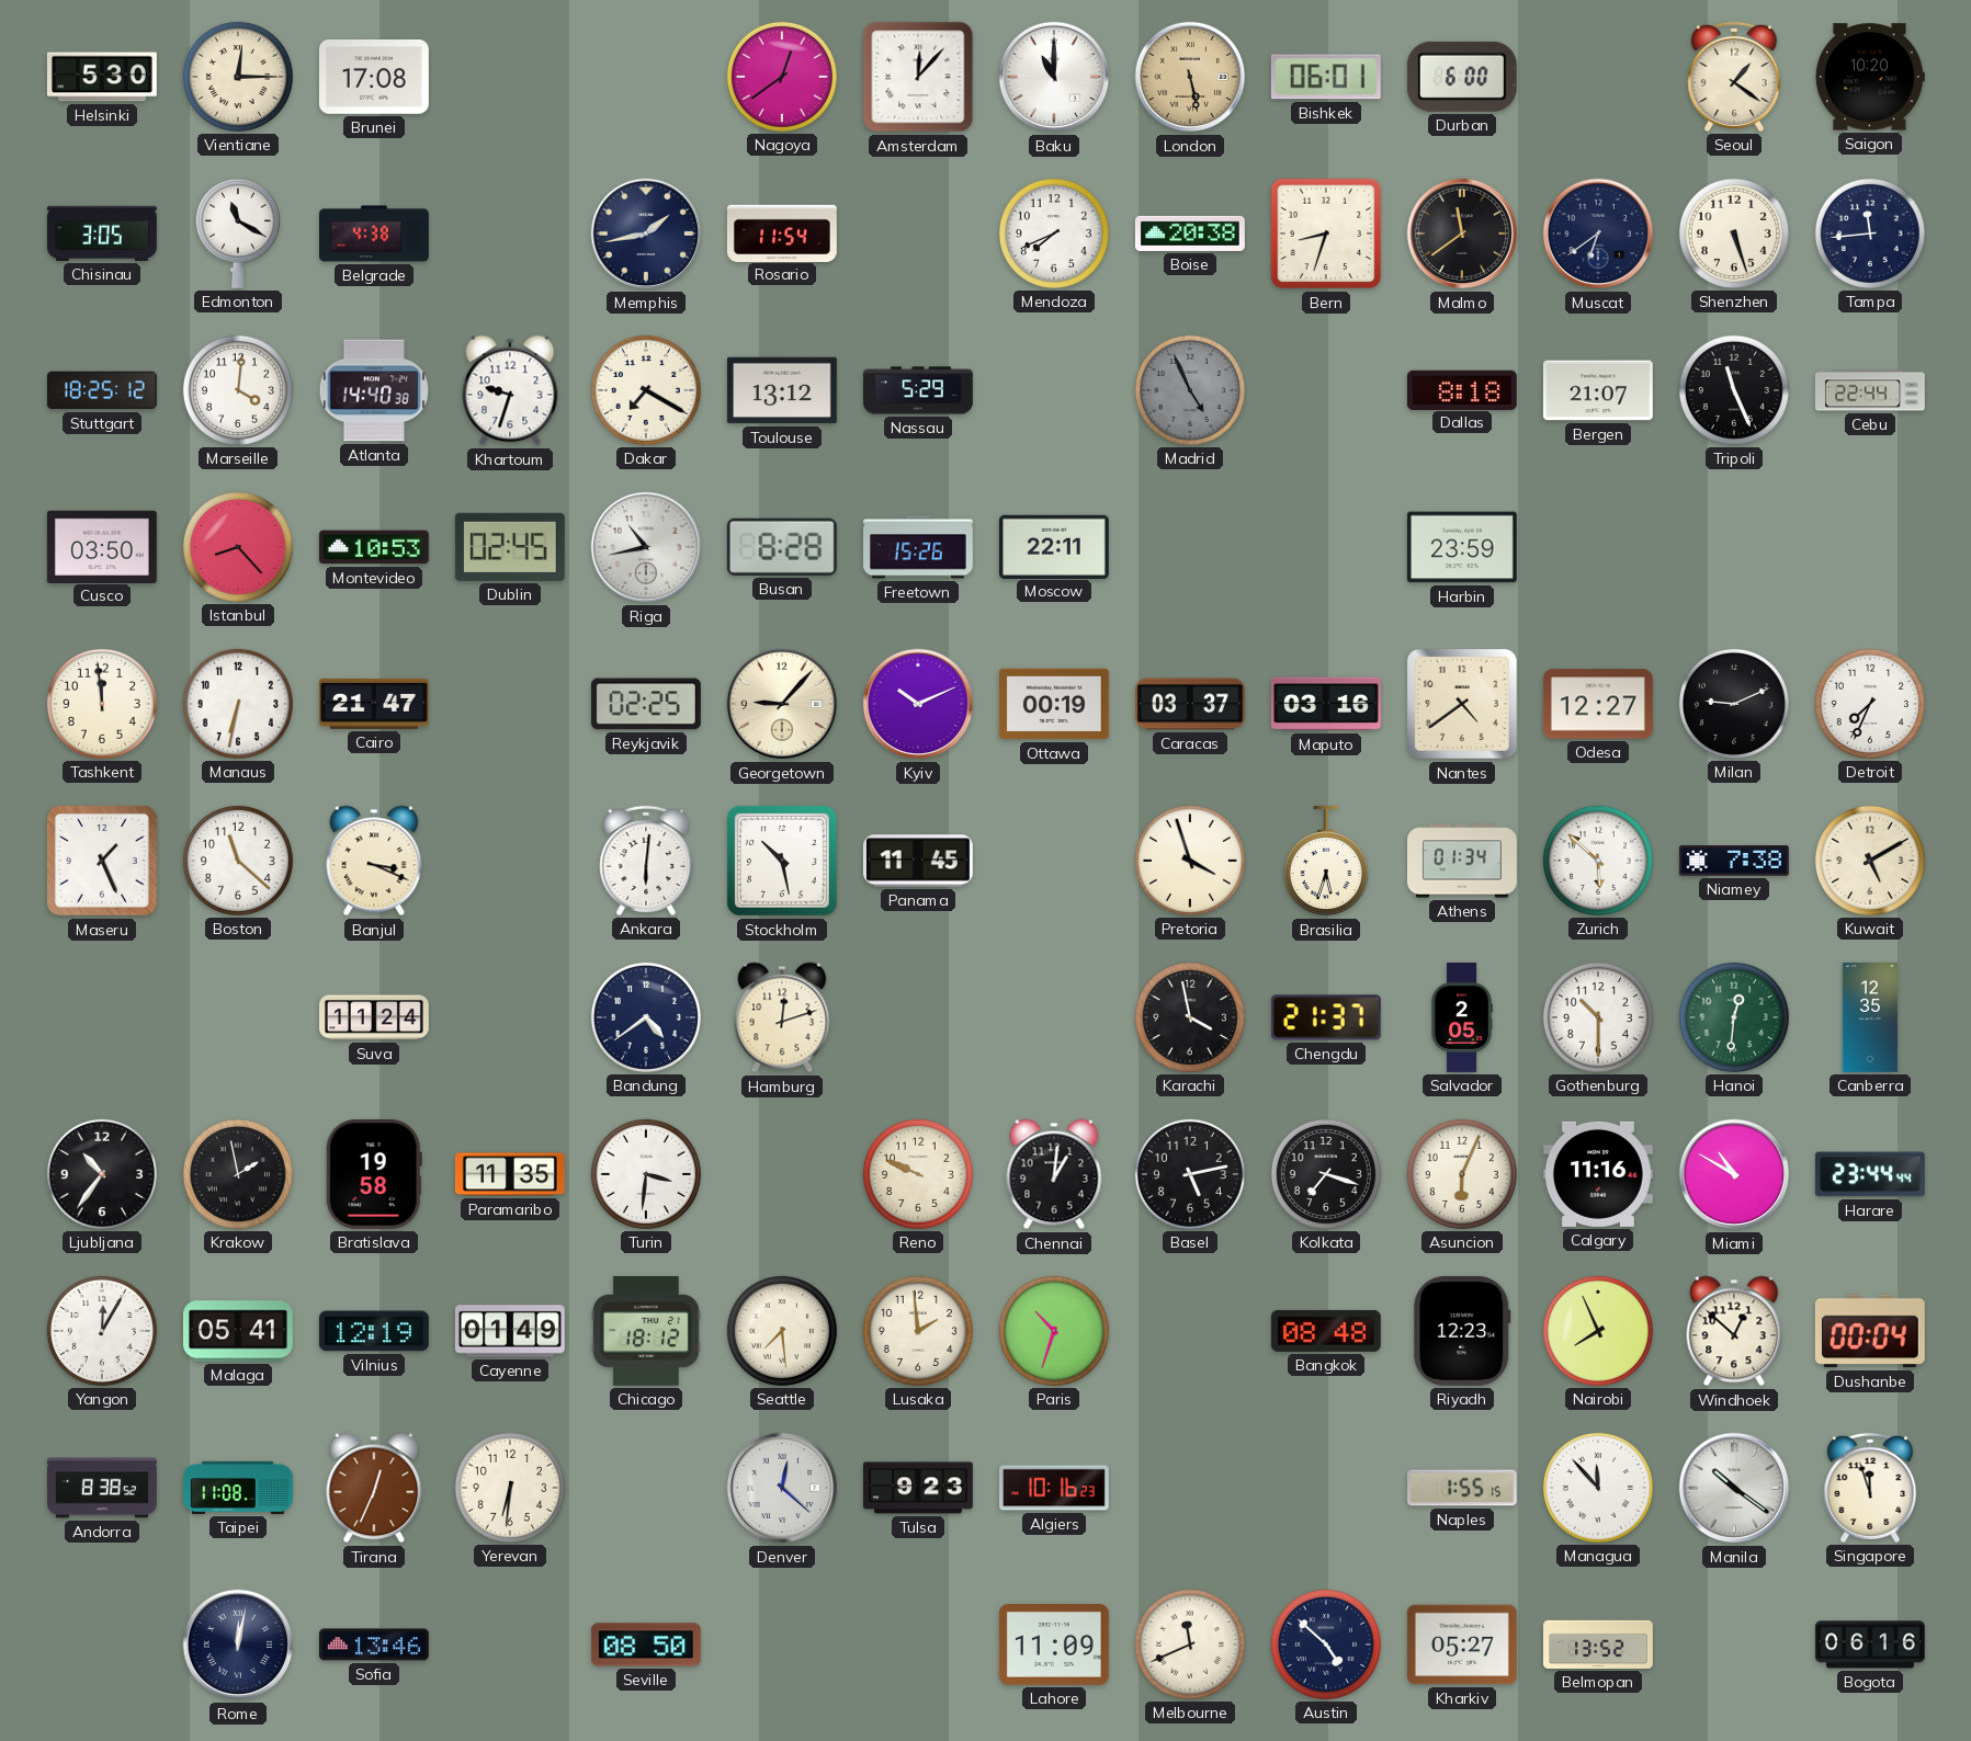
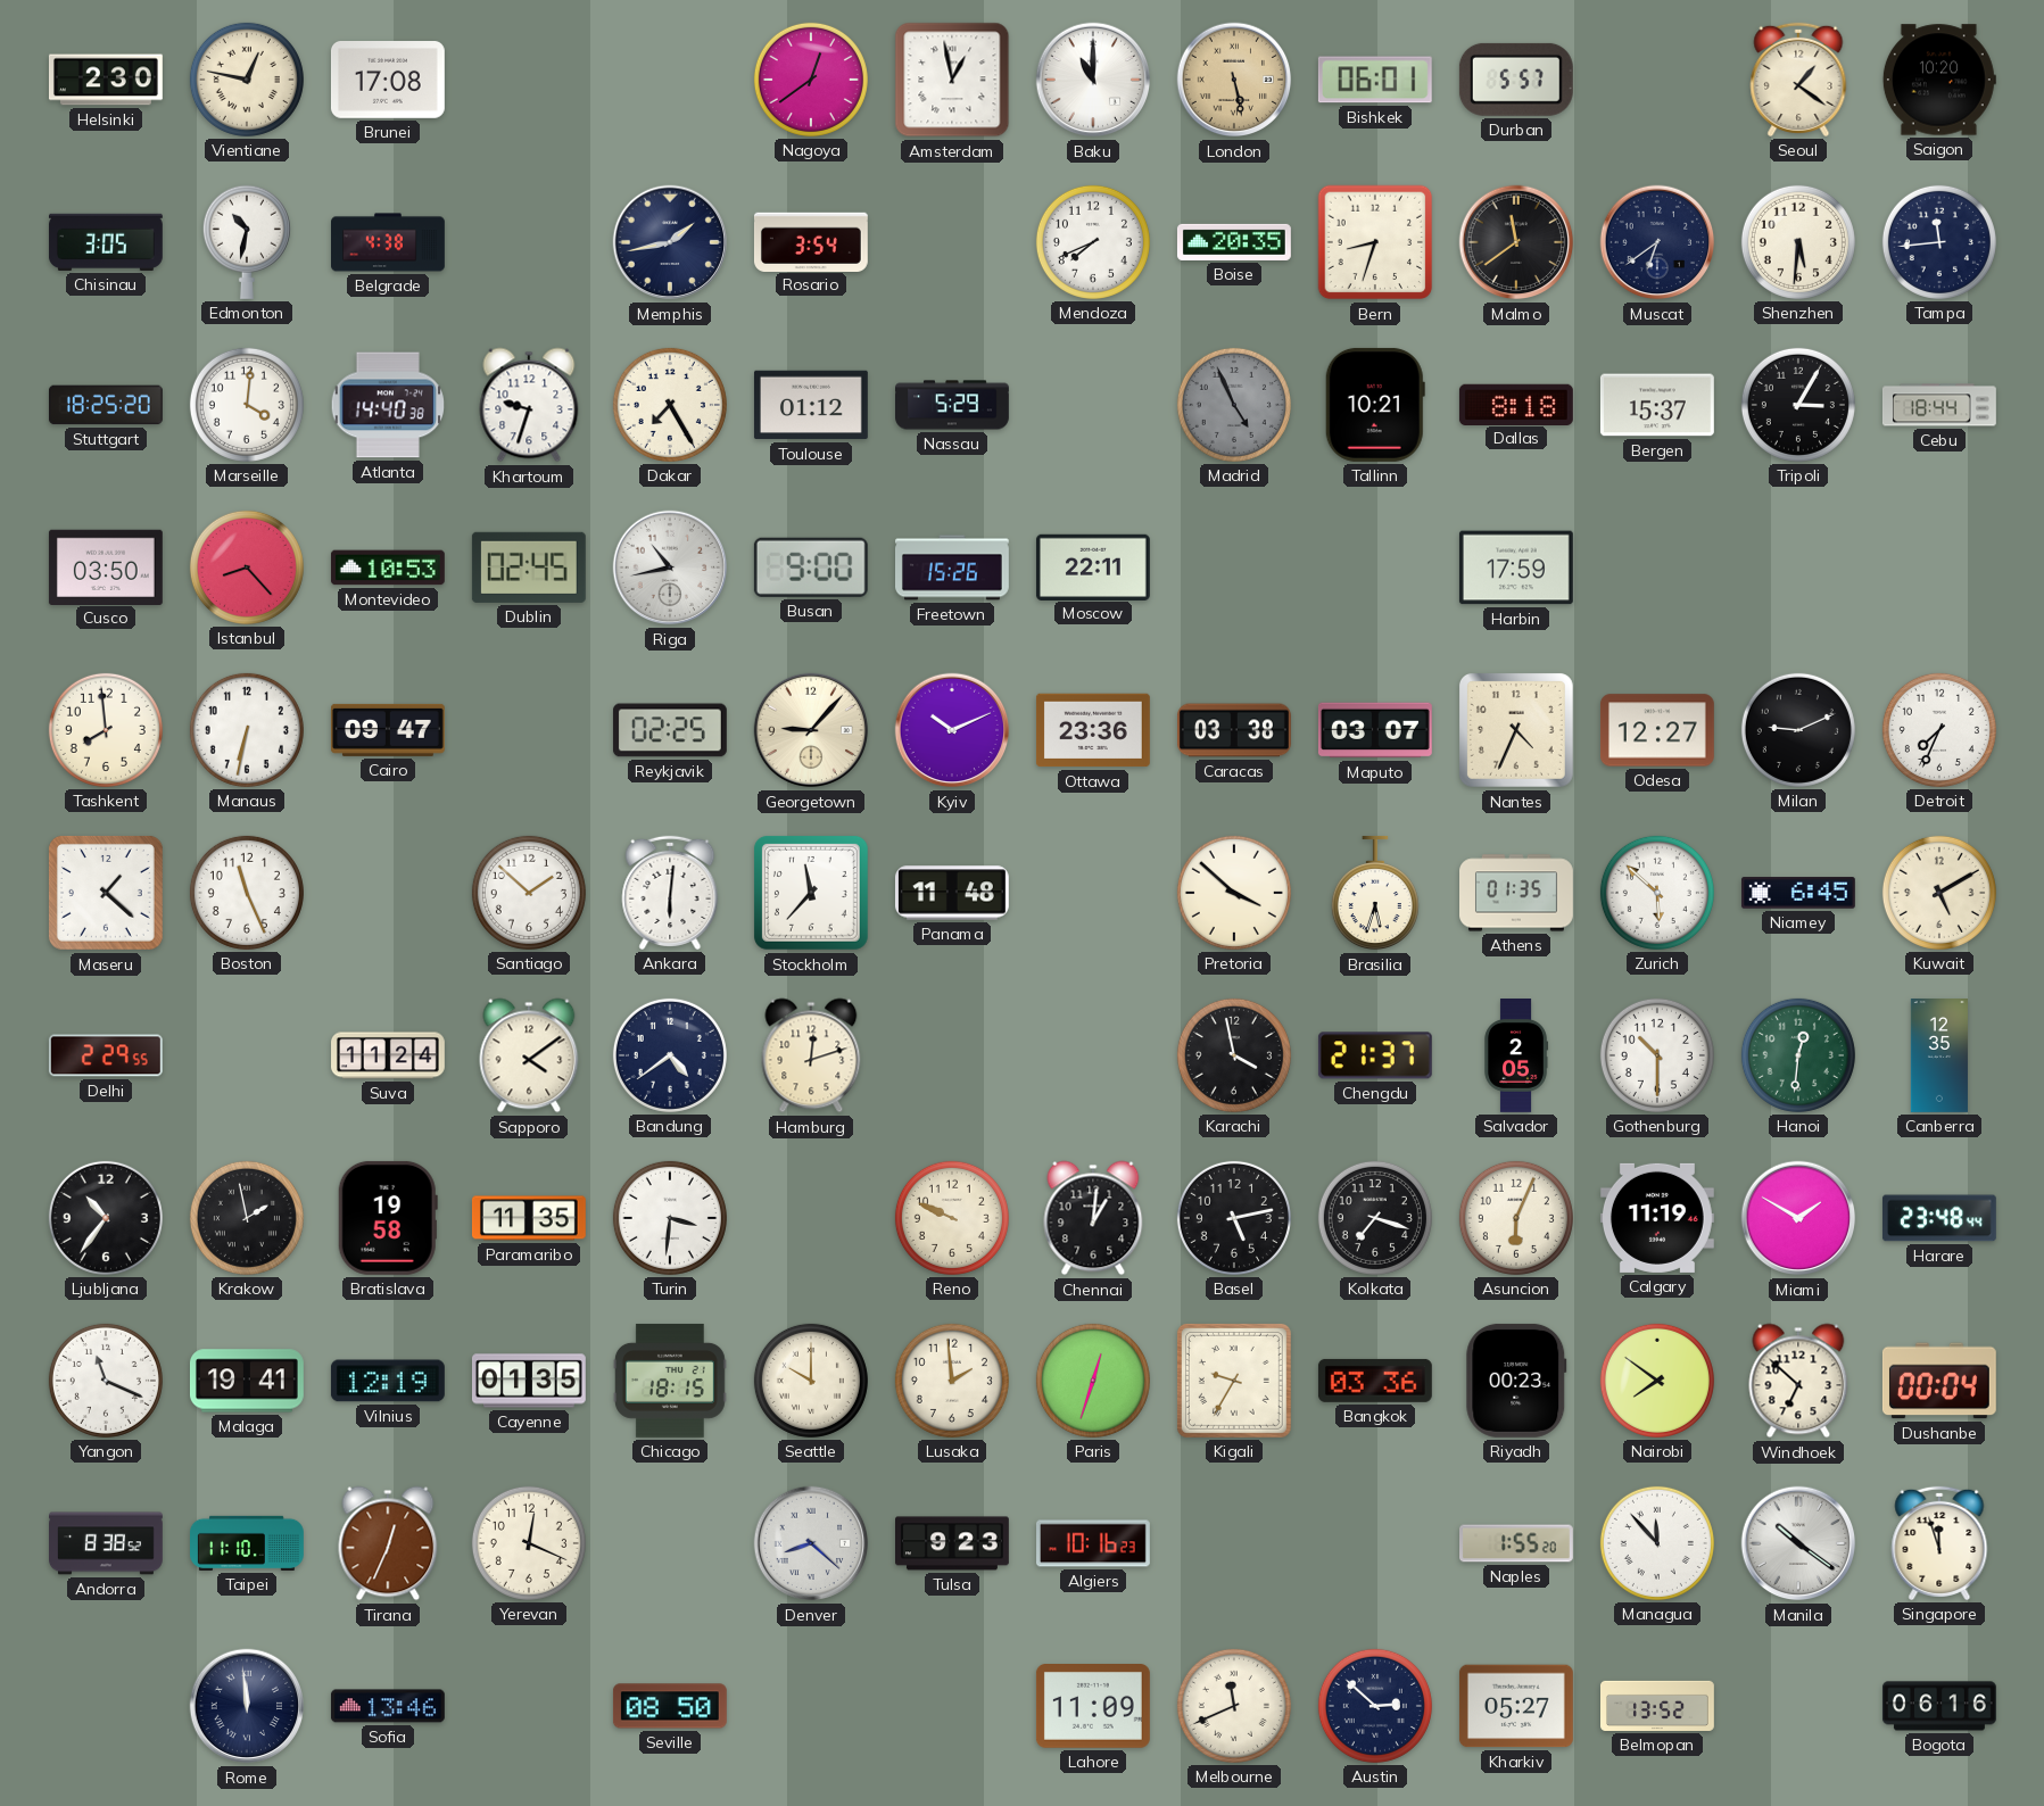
Helsinki: 5:30 -> 2:30 (106, 80)
Vientiane: 12:15 -> 12:47 (247, 80)
Amsterdam: 12:07 -> 12:58 (952, 80)
Durban: 6:00 -> 5:57 (1516, 80)
Edmonton: 11:20 -> 10:32 (247, 242)
Rosario: 11:54 -> 3:54 (811, 241)
Boise: 20:38 -> 20:35 (1234, 242)
Shenzhen: 5:27 -> 5:31 (1798, 242)
Stuttgart: 18:25:12 -> 18:25:20 (106, 405)
Dakar: 7:20 -> 7:25 (670, 405)
Toulouse: 13:12 -> 01:12 (811, 405)
Tallinn: none -> 10:21 (1375, 405)
Bergen: 21:07 -> 15:37 (1657, 405)
Tripoli: 11:26 -> 3:05 (1798, 405)
Cebu: 22:44 -> 18:44 (1939, 405)
Busan: 8:28 -> 9:00 (811, 568)
Harbin: 23:59 -> 17:59 (1516, 568)
Tashkent: 11:59 -> 7:59 (106, 730)
Cairo: 21:47 -> 09:47 (388, 730)
Ottawa: 00:19 -> 23:36 (1093, 730)
Caracas: 03:37 -> 03:38 (1235, 730)
Maputo: 03:16 -> 03:07 (1375, 730)
Nantes: 4:39 -> 4:34 (1516, 730)
Maseru: 1:26 -> 1:22 (106, 893)
Boston: 11:22 -> 11:26 (247, 893)
Banjul: 3:19 -> none (374, 861)
Santiago: none -> 1:52 (529, 893)
Stockholm: 10:28 -> 11:37 (811, 893)
Panama: 11:45 -> 11:48 (952, 893)
Pretoria: 3:57 -> 3:52 (1234, 893)
Athens: 01:34 -> 01:35 (1517, 893)
Niamey: 7:38 -> 6:45 (1798, 893)
Delhi: none -> 2:29 (106, 1055)
Sapporo: none -> 4:09 (529, 1055)
Calgary: 11:16 -> 11:19 (1657, 1218)
Miami: 10:50 -> 1:50 (1798, 1218)
Harare: 23:44 -> 23:48 (1939, 1218)
Yangon: 12:05 -> 11:19 (106, 1381)
Malaga: 05:41 -> 19:41 (247, 1381)
Cayenne: 01:49 -> 01:35 (529, 1381)
Chicago: 18:12 -> 18:15 (670, 1381)
Seattle: 7:29 -> 10:00 (811, 1381)
Paris: 10:33 -> 12:33 (1093, 1381)
Kigali: none -> 9:35 (1234, 1381)
Bangkok: 08:48 -> 03:36 (1375, 1381)
Riyadh: 12:23 -> 00:23 (1516, 1381)
Nairobi: 7:56 -> 7:51 (1657, 1381)
Windhoek: 12:52 -> 6:52 (1798, 1381)
Taipei: 11:08 -> 11:10 (248, 1543)
Yerevan: 6:31 -> 12:19 (529, 1543)
Denver: 12:22 -> 8:22 (811, 1543)
Naples: 1:55:15 -> 1:55:20 (1517, 1543)
Rome: 12:02 -> 11:59 (247, 1706)
Austin: 4:52 -> 2:52 (1375, 1706)
